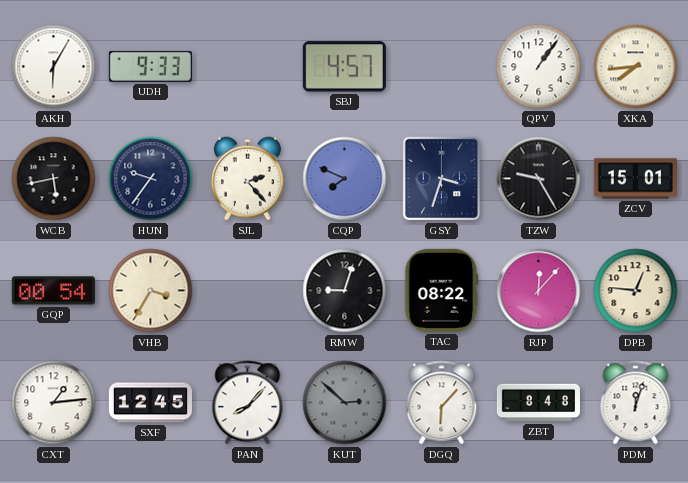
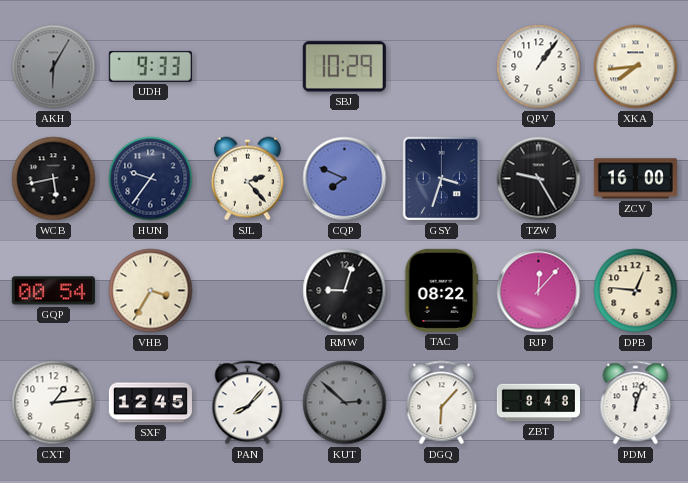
AKH dial: white -> grey (54, 67)
SBJ: 4:57 -> 10:29 (344, 67)
ZCV: 15:01 -> 16:00 (635, 179)
